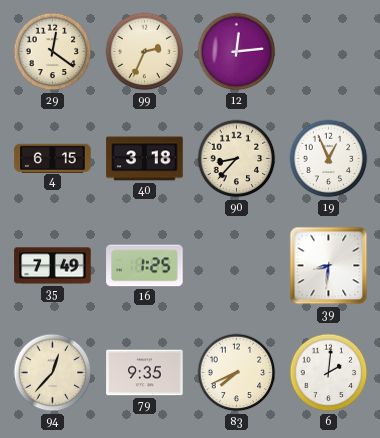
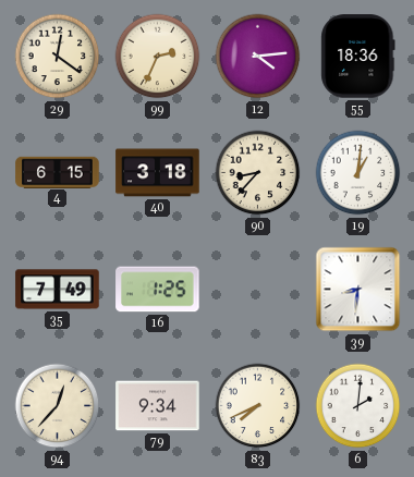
12: 12:14 -> 4:14 (258, 57)
55: none -> 18:36 (358, 57)
19: 12:56 -> 1:01 (358, 173)
79: 9:35 -> 9:34 (158, 406)
